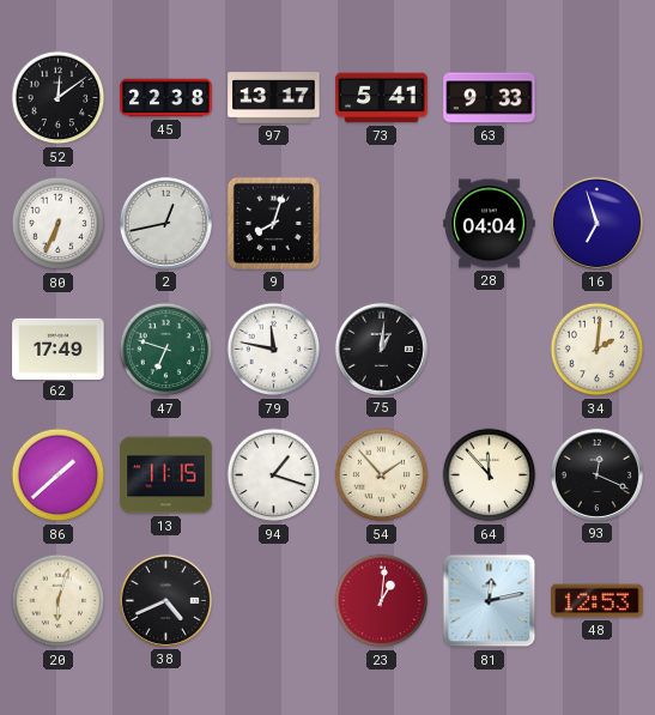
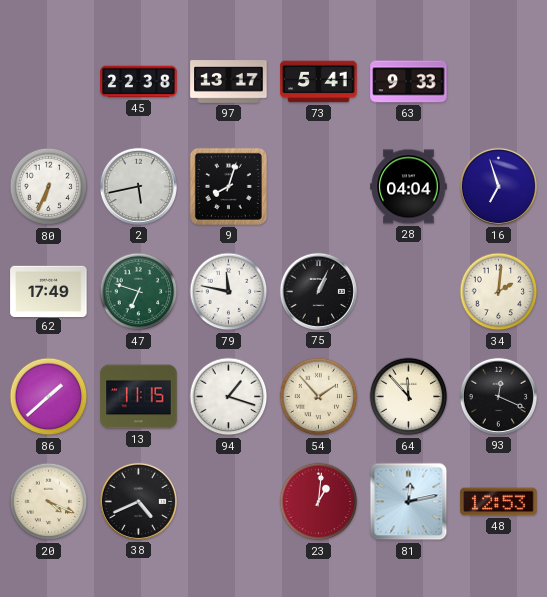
52: 12:09 -> none (59, 98)
2: 12:43 -> 5:43 (138, 186)
75: 1:01 -> 1:04 (318, 291)
20: 6:03 -> 4:19 (49, 502)
